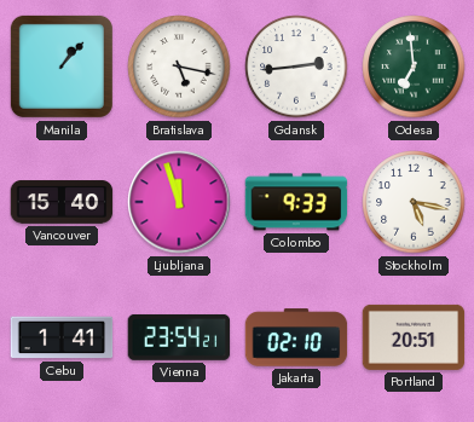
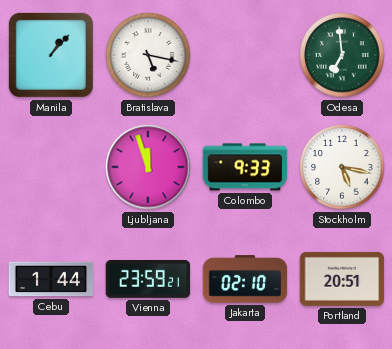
Gdansk: 2:44 -> none (296, 67)
Vancouver: 15:40 -> none (62, 202)
Cebu: 1:41 -> 1:44 (51, 279)
Vienna: 23:54 -> 23:59 (148, 279)
